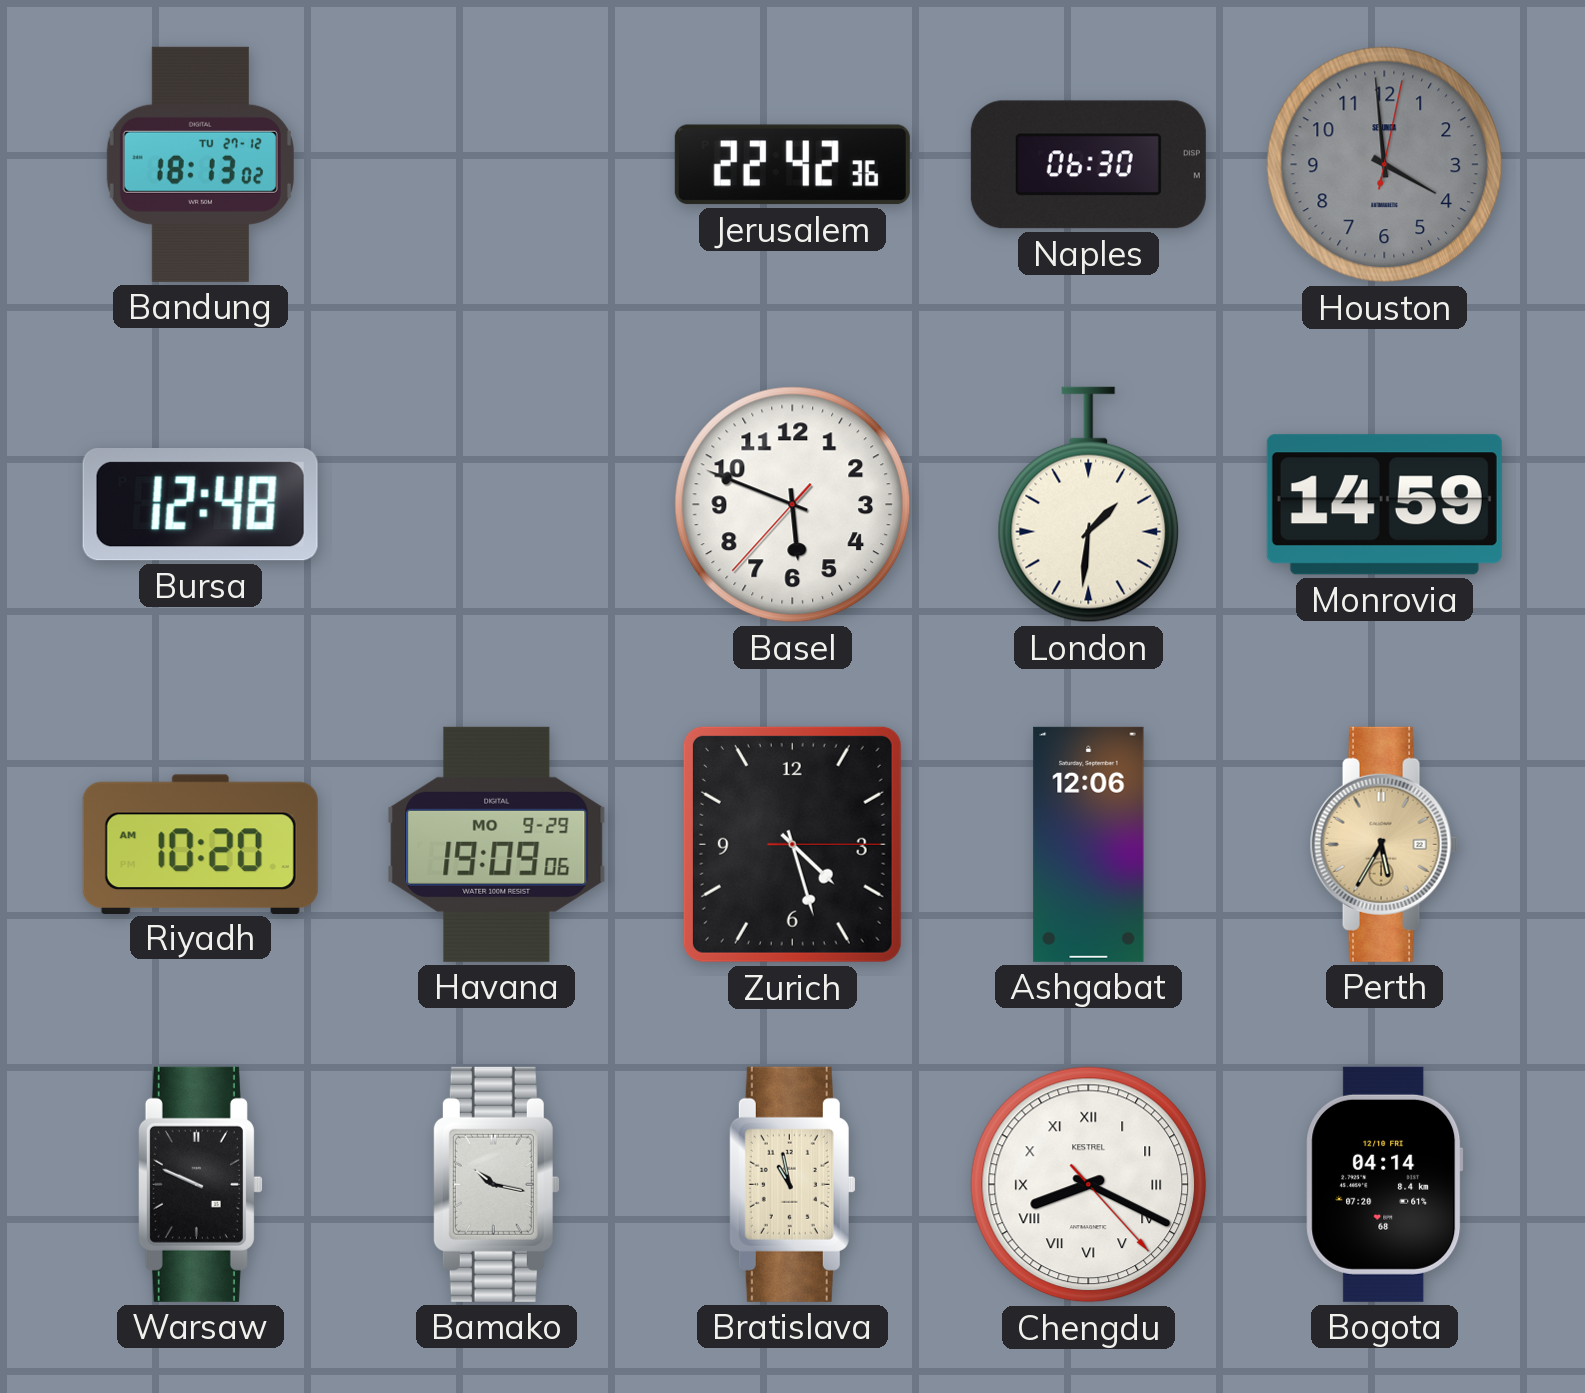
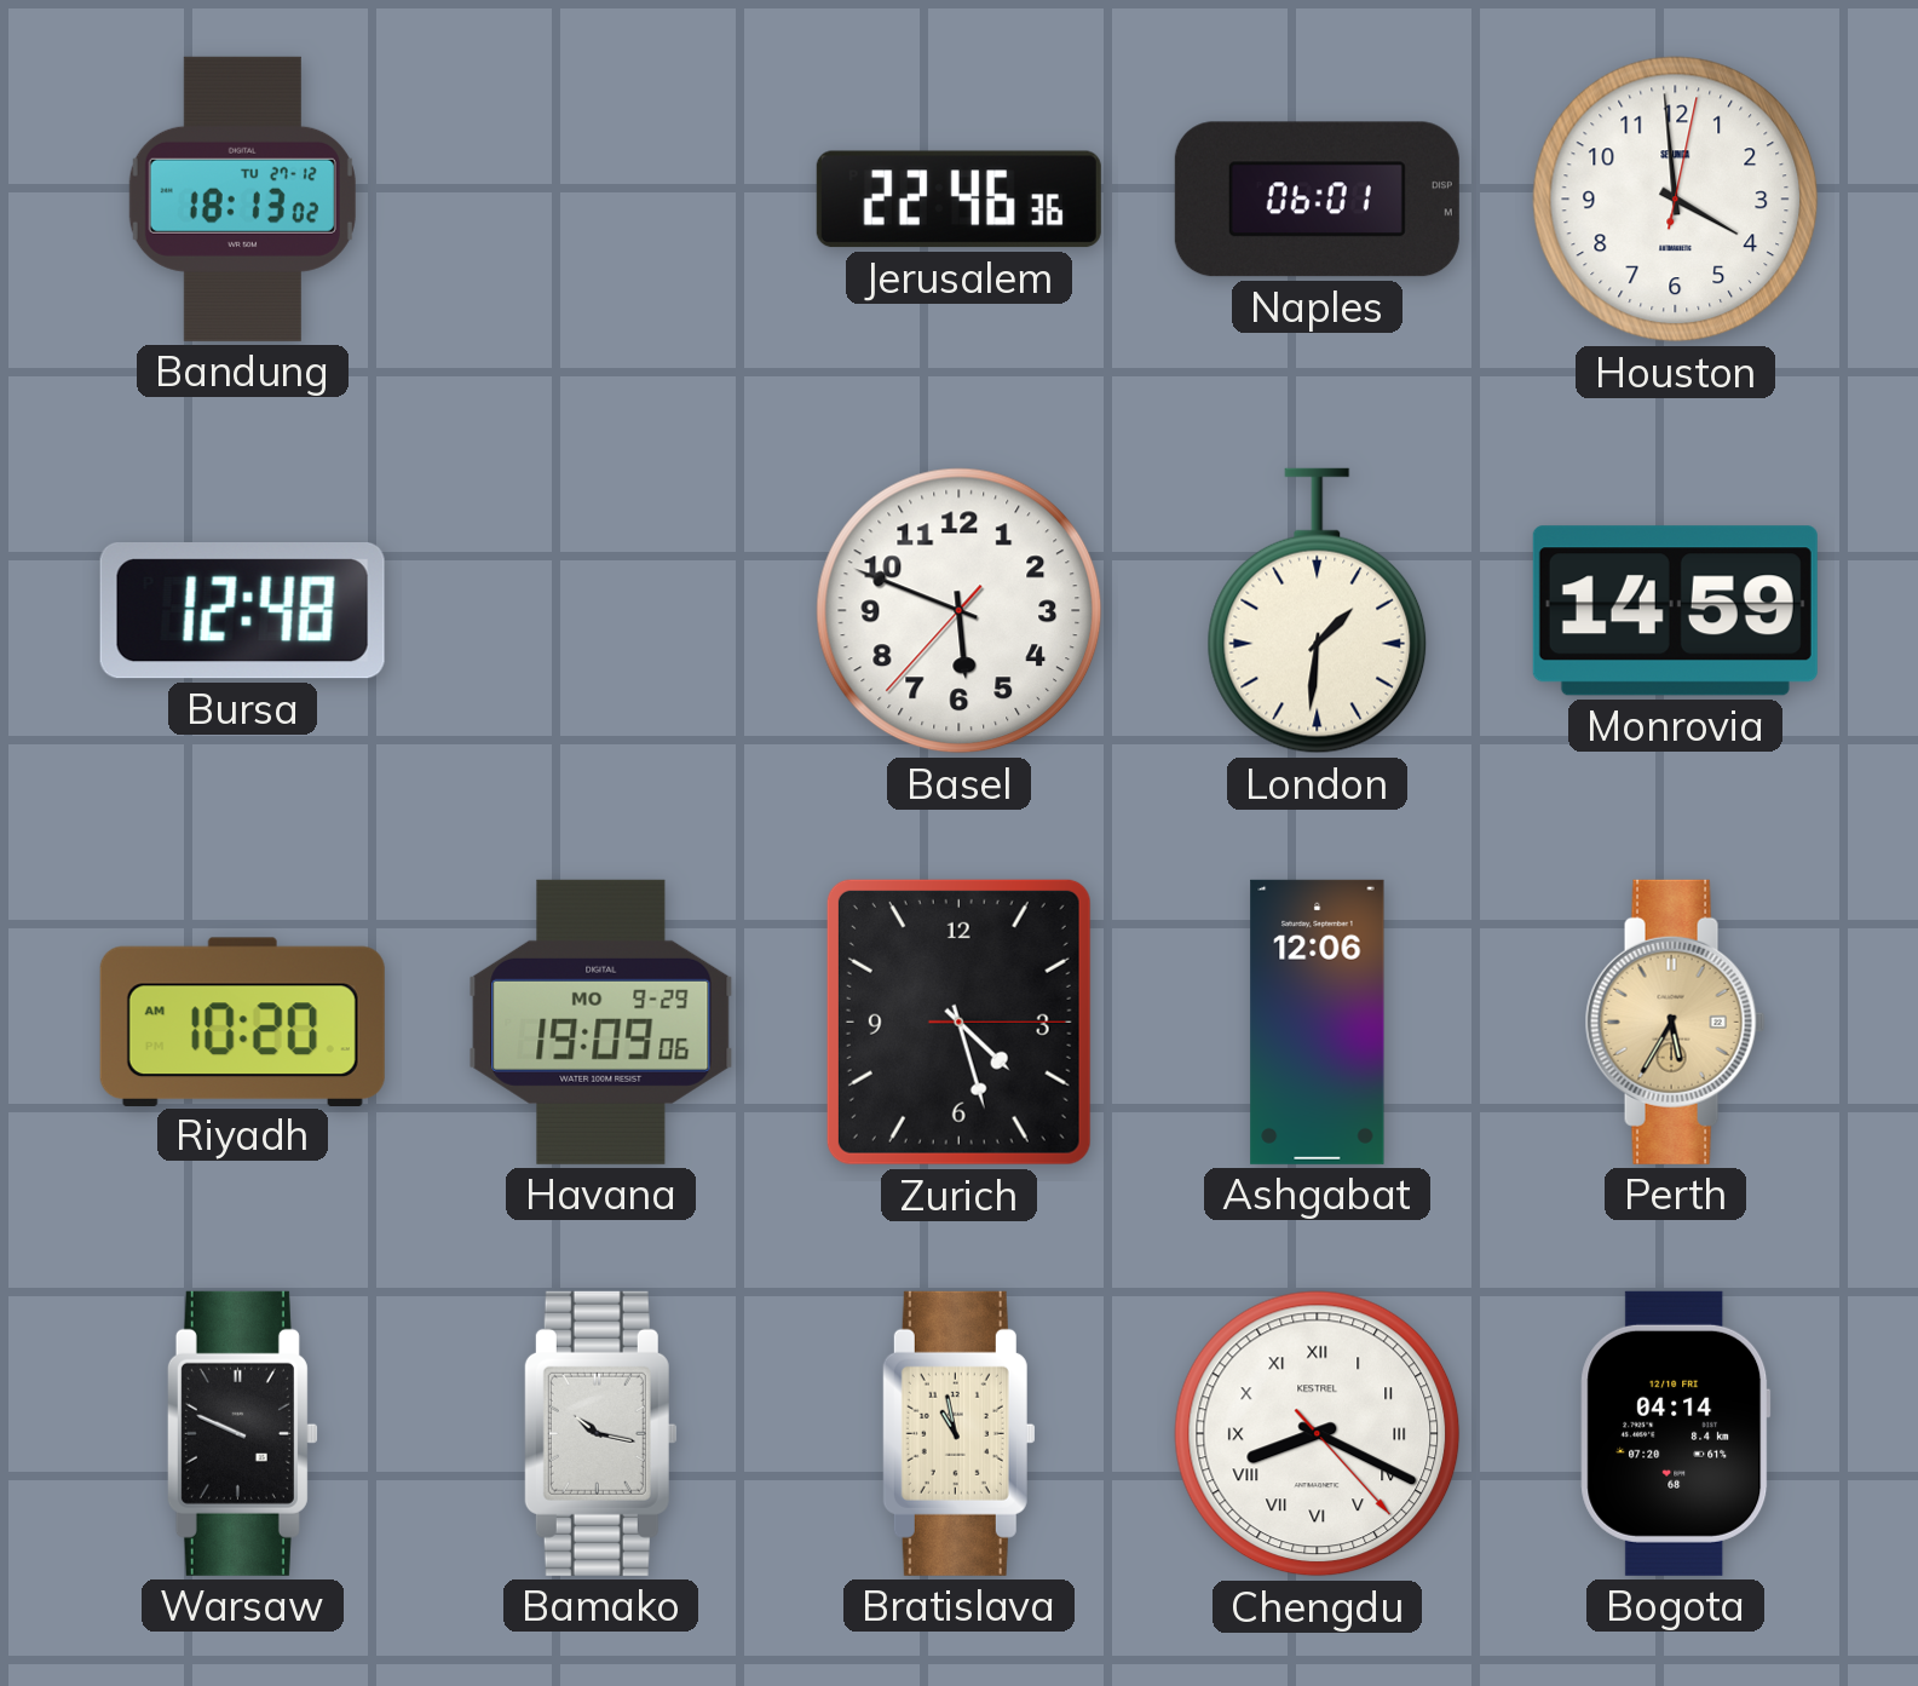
Jerusalem: 22:42 -> 22:46 (958, 200)
Naples: 06:30 -> 06:01 (1317, 200)
Houston dial: grey -> white (1676, 200)
